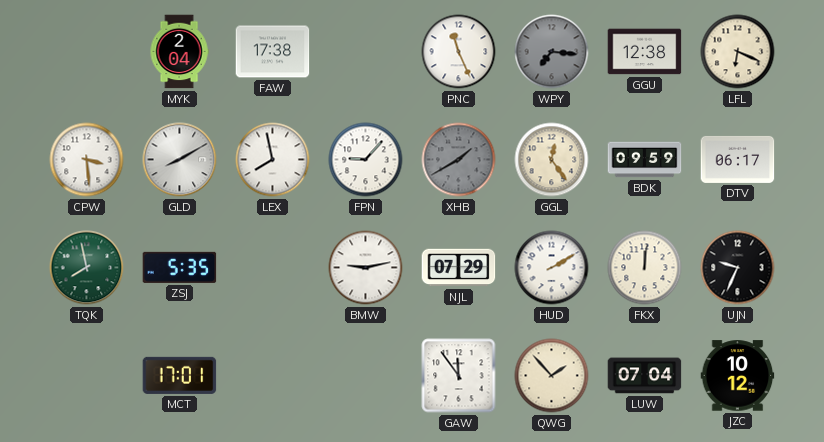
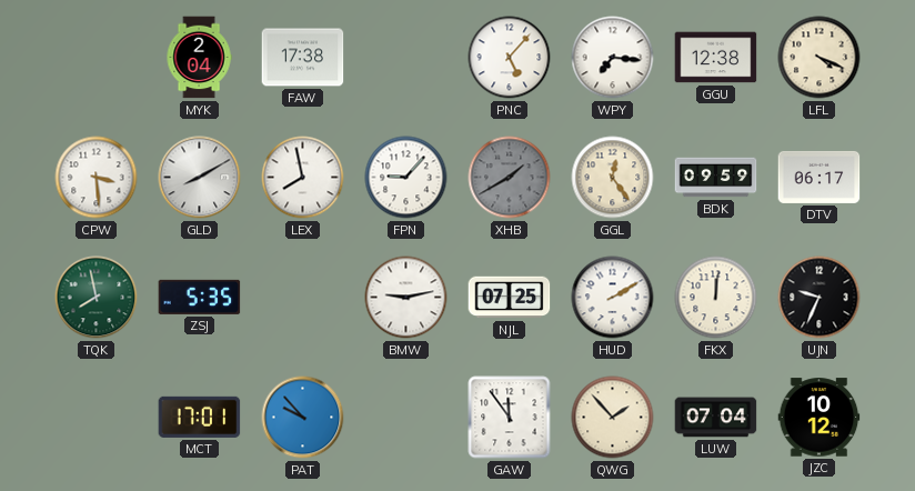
PNC: 11:26 -> 5:07 (510, 58)
WPY dial: grey -> white (613, 58)
LFL: 6:19 -> 4:19 (820, 58)
NJL: 07:29 -> 07:25 (510, 298)
PAT: none -> 9:53 (303, 418)
